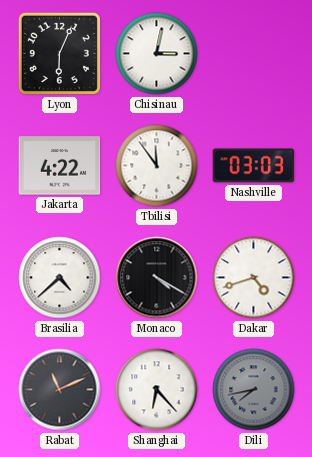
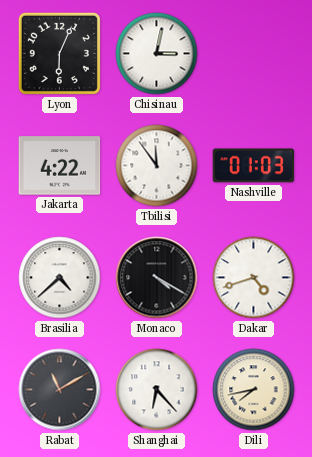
Nashville: 03:03 -> 01:03 (254, 166)
Rabat: 11:11 -> 11:10 (60, 390)
Dili dial: grey -> cream (254, 390)
